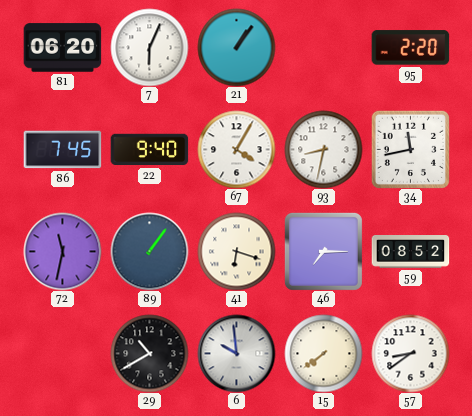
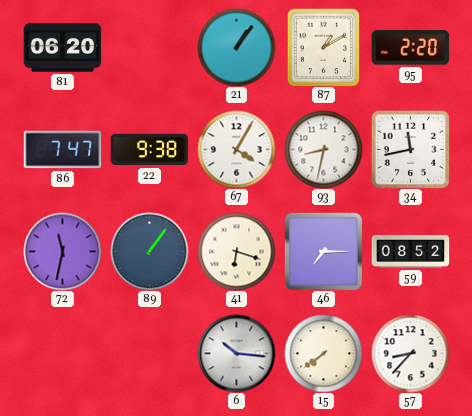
7: 6:04 -> none (149, 47)
87: none -> 1:10 (324, 47)
86: 7:45 -> 7:47 (62, 150)
22: 9:40 -> 9:38 (149, 150)
29: 10:40 -> none (149, 353)
6: 9:59 -> 10:16 (236, 353)
57: 8:39 -> 8:37 (410, 353)
